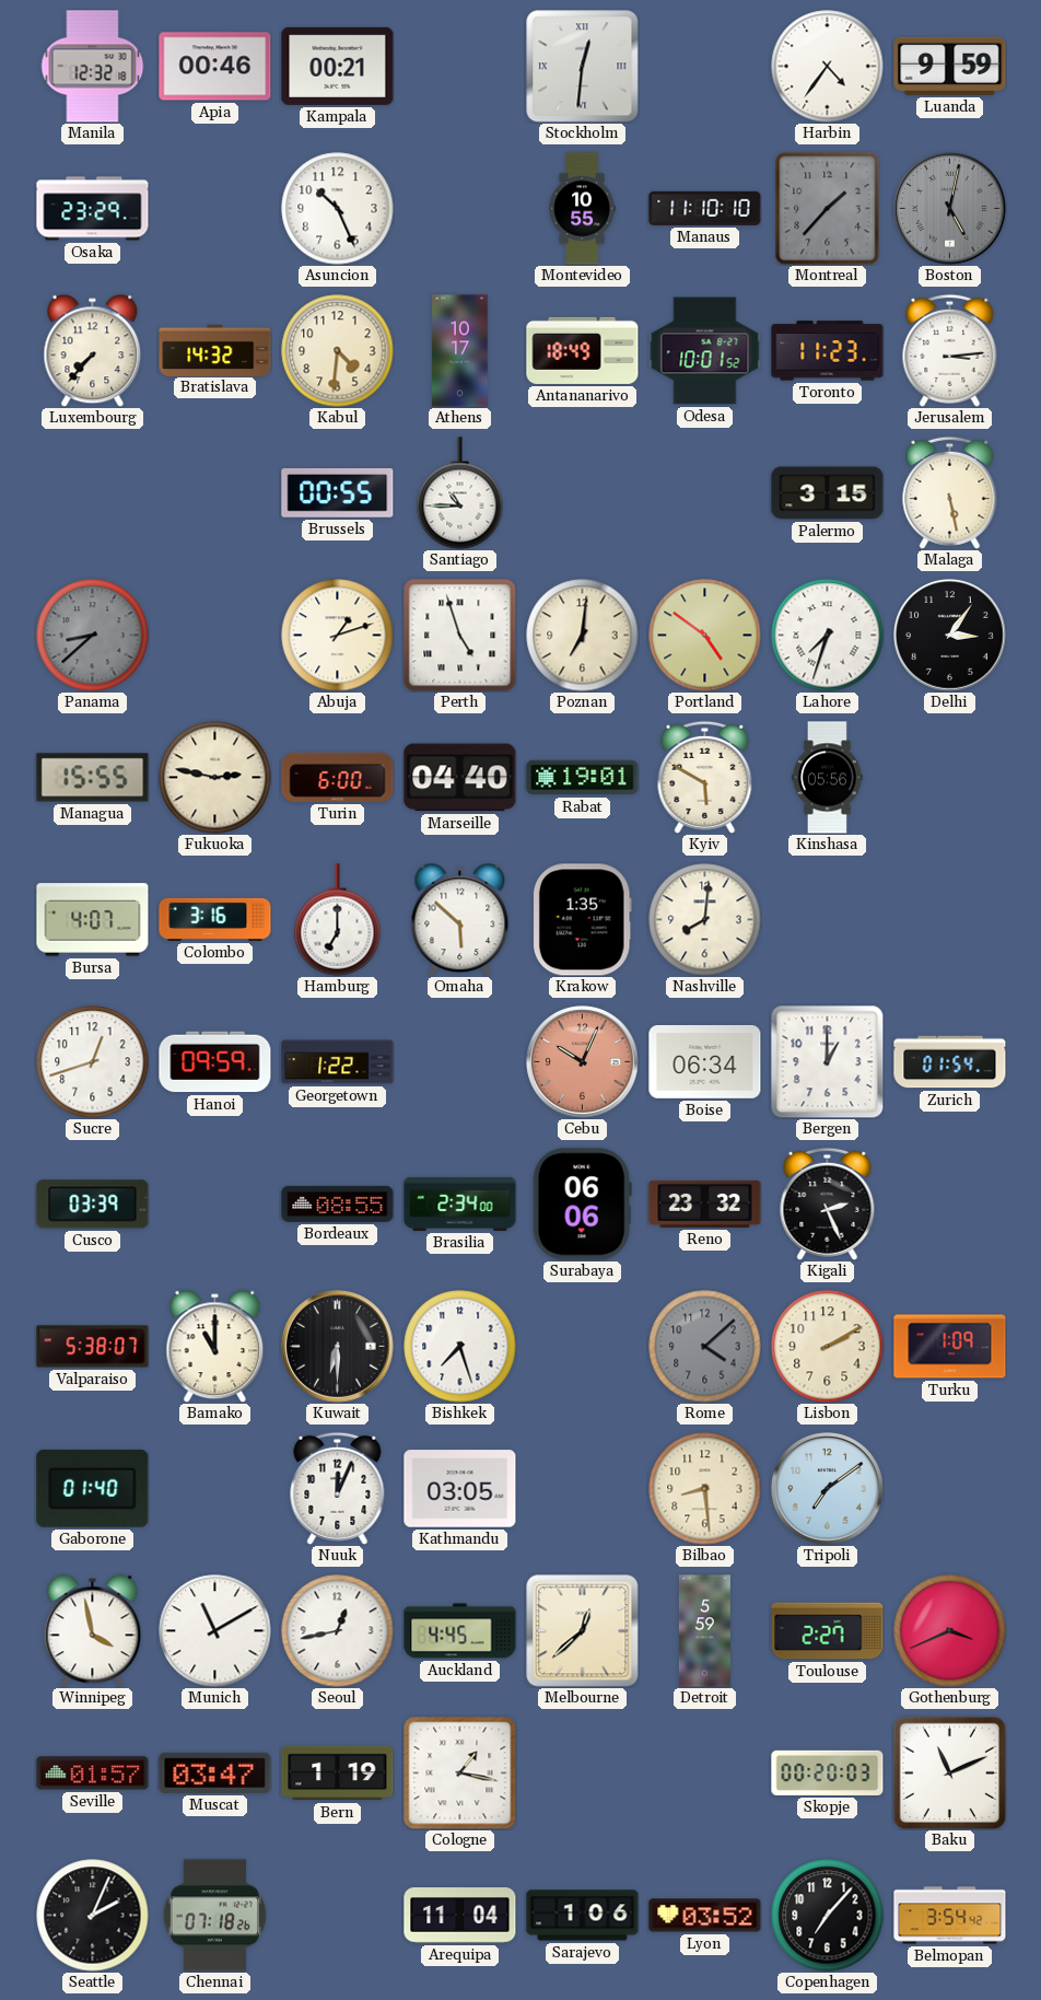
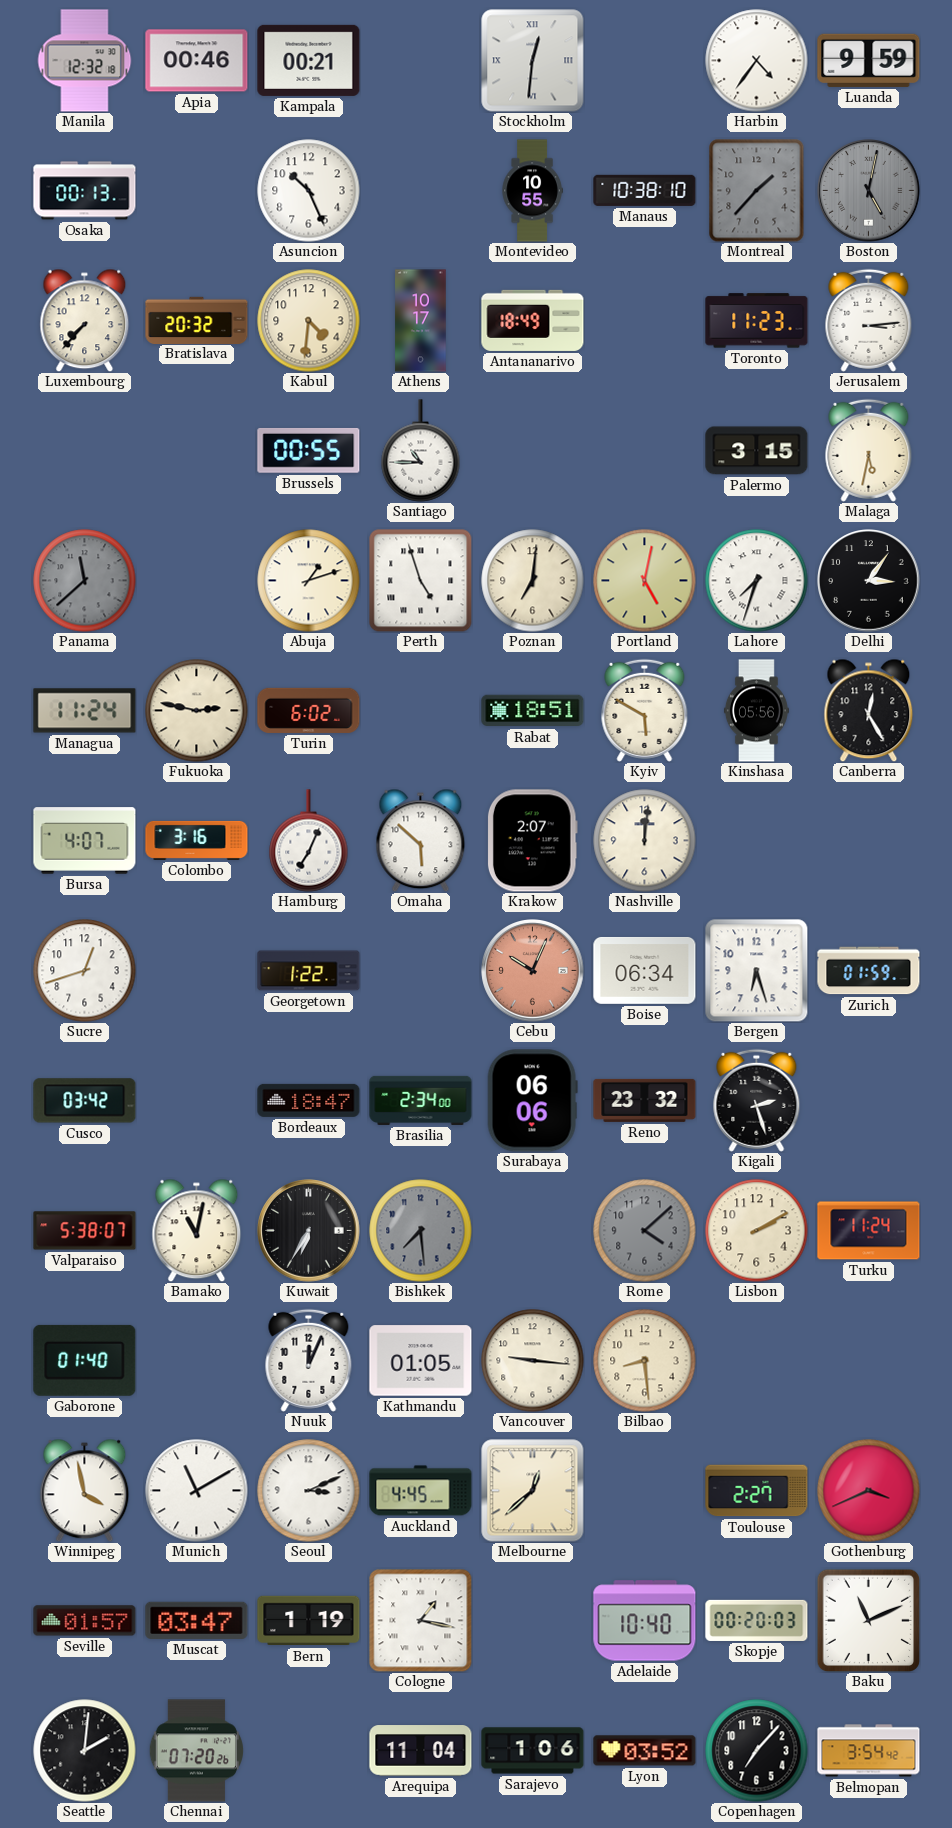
Osaka: 23:29 -> 00:13 (85, 191)
Manaus: 11:10 -> 10:38 (645, 190)
Bratislava: 14:32 -> 20:32 (197, 320)
Odesa: 10:01 -> none (705, 351)
Malaga: 5:28 -> 5:32 (869, 450)
Panama: 8:38 -> 11:38 (85, 581)
Portland: 4:51 -> 5:02 (645, 581)
Managua: 15:55 -> 11:24 (85, 711)
Turin: 6:00 -> 6:02 (309, 710)
Marseille: 04:40 -> none (460, 778)
Rabat: 19:01 -> 18:51 (533, 711)
Canberra: none -> 12:25 (869, 710)
Hamburg: 7:00 -> 7:04 (309, 841)
Krakow: 1:35 -> 2:07 (532, 841)
Nashville: 8:01 -> 12:01 (645, 841)
Hanoi: 09:59 -> none (215, 1062)
Bergen: 1:00 -> 6:27 (757, 971)
Zurich: 01:54 -> 01:59 (869, 971)
Cusco: 03:39 -> 03:42 (85, 1101)
Bordeaux: 08:55 -> 18:47 (309, 1100)
Kigali: 2:26 -> 2:27 (757, 1100)
Bamako: 11:00 -> 11:02 (197, 1230)
Kuwait: 6:30 -> 6:35 (309, 1231)
Bishkek: 7:27 -> 7:29 (421, 1231)
Bishkek dial: white -> grey (421, 1231)
Turku: 1:09 -> 11:24 (869, 1231)
Kathmandu: 03:05 -> 01:05 (421, 1361)
Vancouver: none -> 9:16 (533, 1361)
Tripoli: 7:09 -> none (828, 1489)
Seoul: 12:43 -> 3:11 (309, 1491)
Detroit: 5:59 -> none (704, 1631)
Adelaide: none -> 10:40 (645, 1621)
Seattle: 2:04 -> 2:01 (85, 1751)
Chennai: 07:18 -> 07:20 (196, 1751)
